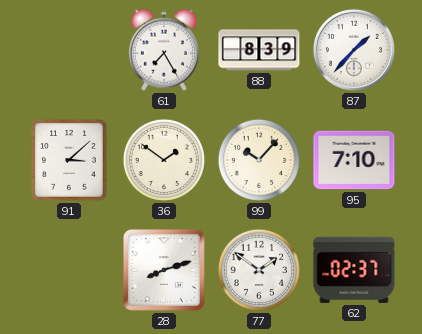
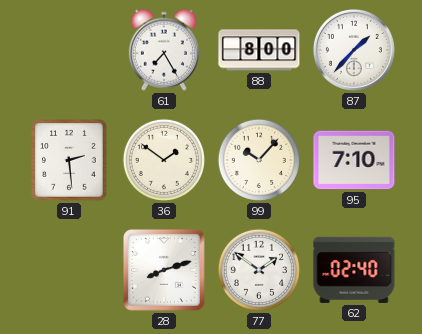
88: 8:39 -> 8:00 (259, 50)
91: 3:08 -> 2:29 (70, 161)
62: 02:37 -> 02:40 (354, 270)
